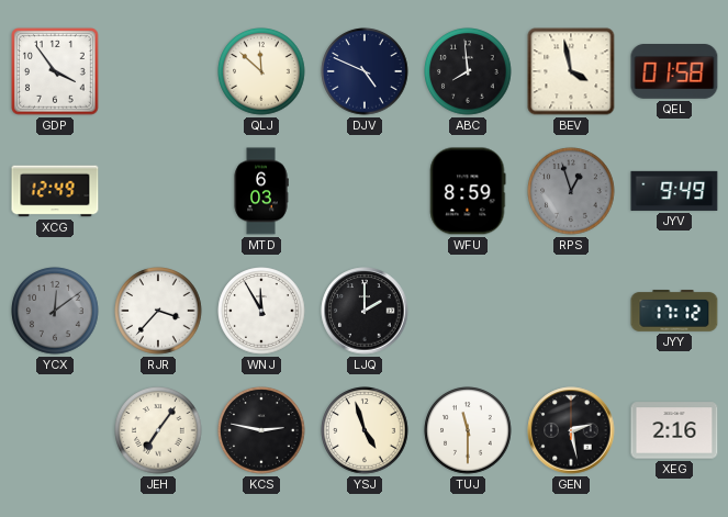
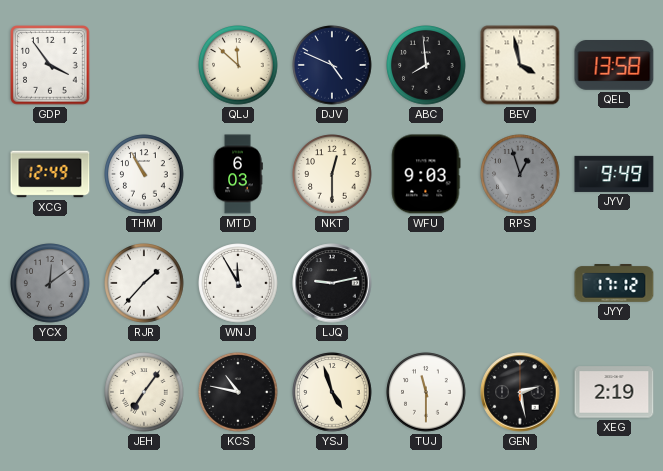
QEL: 01:58 -> 13:58 (614, 66)
THM: none -> 10:55 (144, 174)
NKT: none -> 12:30 (332, 174)
WFU: 8:59 -> 9:03 (426, 174)
RJR: 3:37 -> 1:37 (144, 283)
LJQ: 2:00 -> 9:13 (332, 283)
KCS: 2:47 -> 10:47 (238, 392)
XEG: 2:16 -> 2:19 (614, 392)
